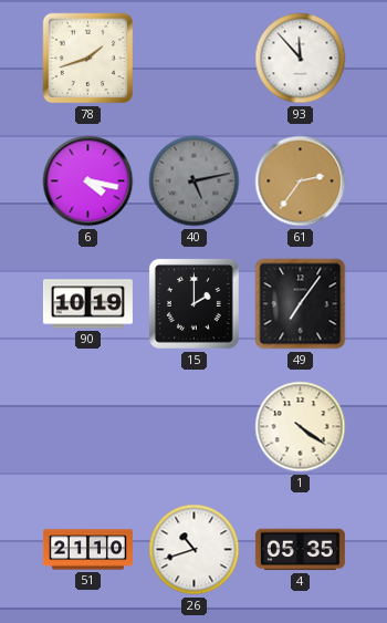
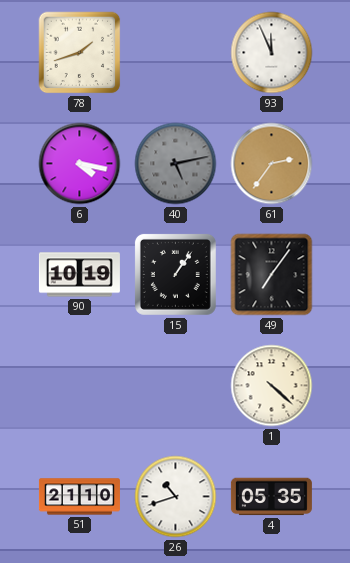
93: 11:53 -> 11:56 (272, 53)
15: 2:00 -> 1:06 (175, 274)
1: 4:21 -> 4:22 (272, 386)
